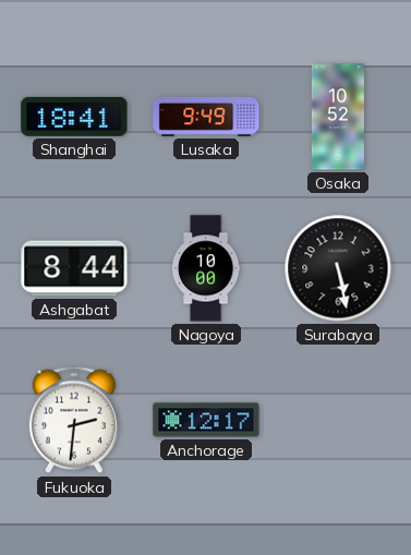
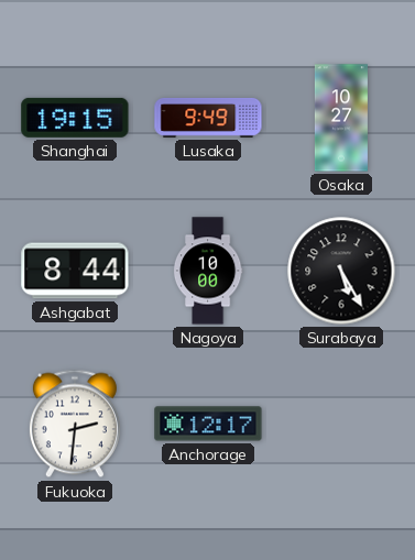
Shanghai: 18:41 -> 19:15 (75, 118)
Osaka: 10:52 -> 10:27 (341, 118)
Surabaya: 5:28 -> 5:25 (341, 271)
